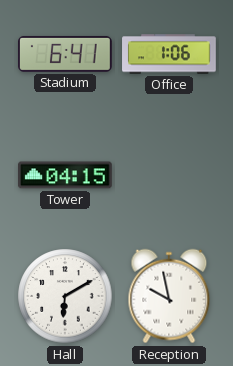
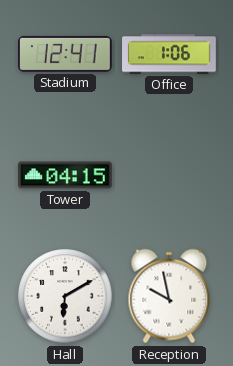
Stadium: 6:41 -> 12:41 (66, 54)
